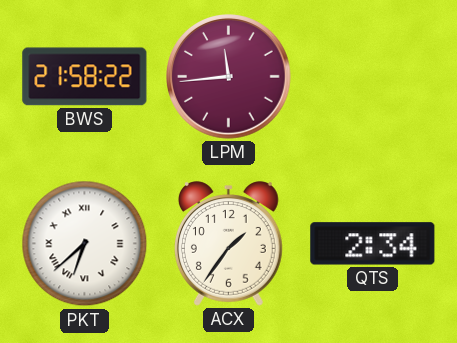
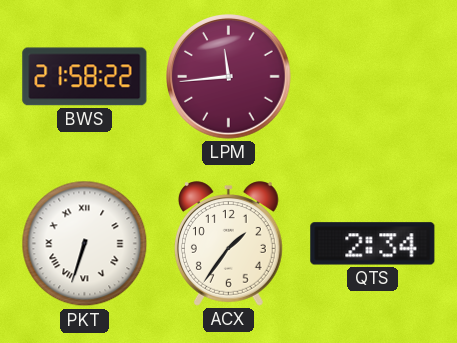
PKT: 6:38 -> 6:33 (85, 244)
